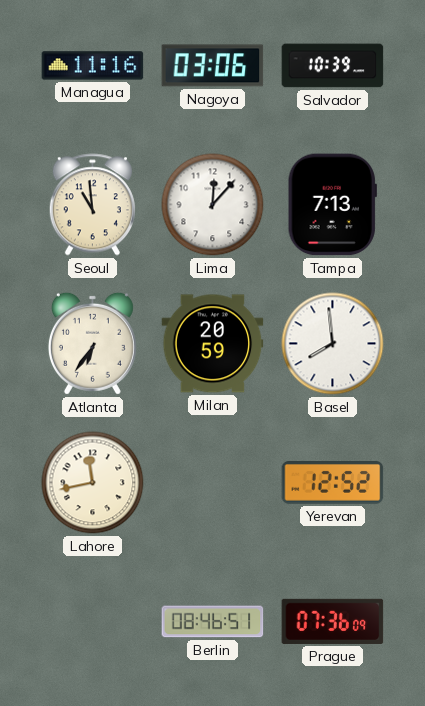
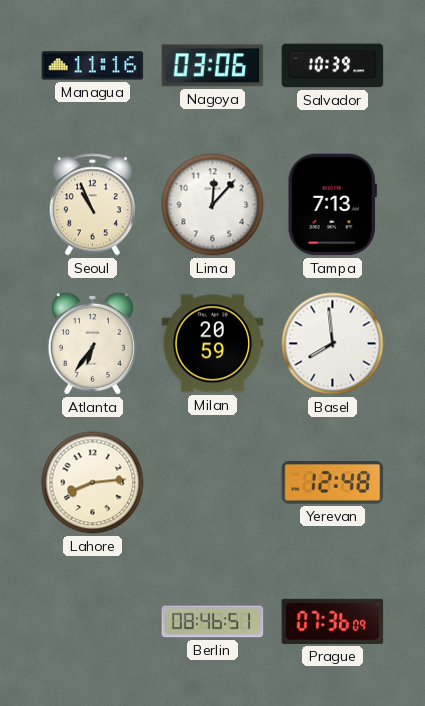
Seoul: 10:59 -> 10:56 (92, 205)
Lahore: 11:43 -> 8:14 (93, 483)
Yerevan: 12:52 -> 12:48 (333, 483)
